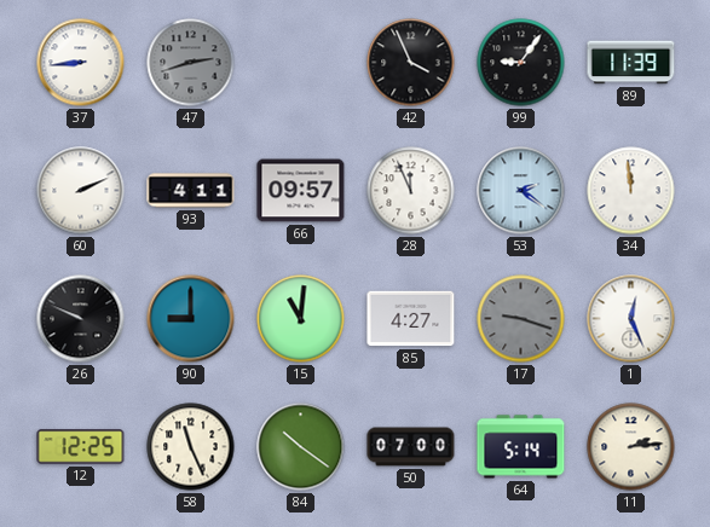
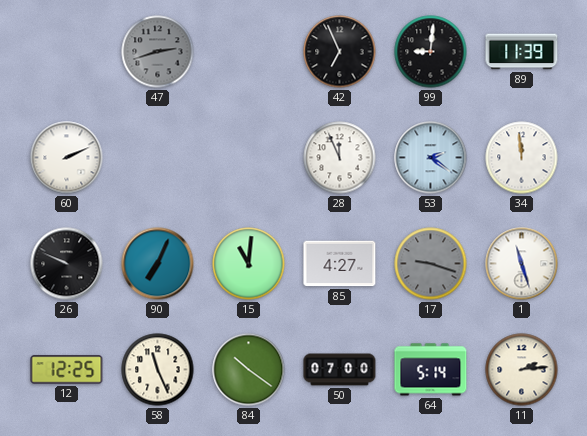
37: 8:44 -> none (81, 63)
42: 3:56 -> 6:56 (340, 52)
99: 9:06 -> 9:01 (431, 52)
93: 4:11 -> none (191, 191)
66: 09:57 -> none (301, 191)
90: 9:00 -> 7:04 (158, 264)
1: 12:26 -> 11:27 (522, 264)
